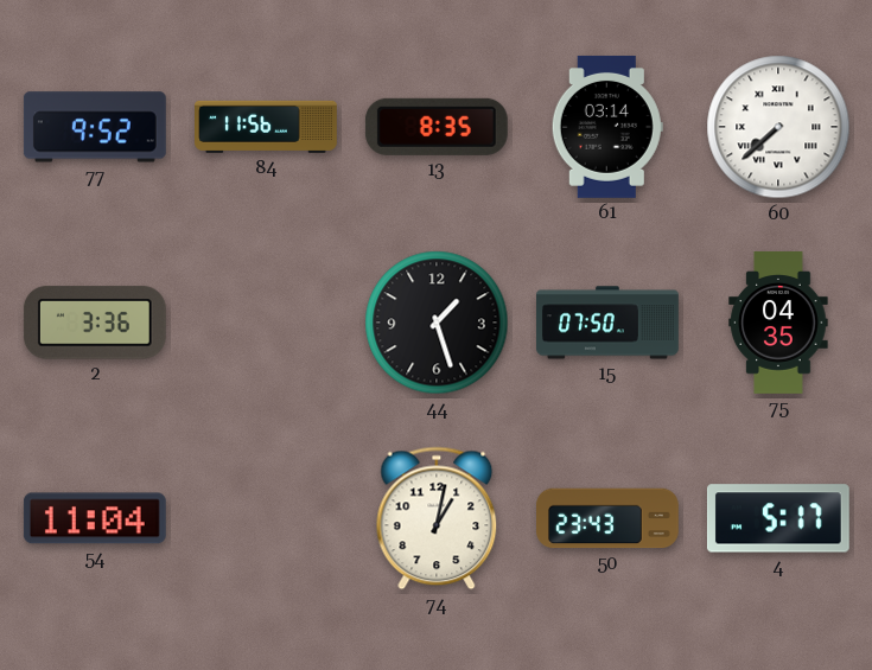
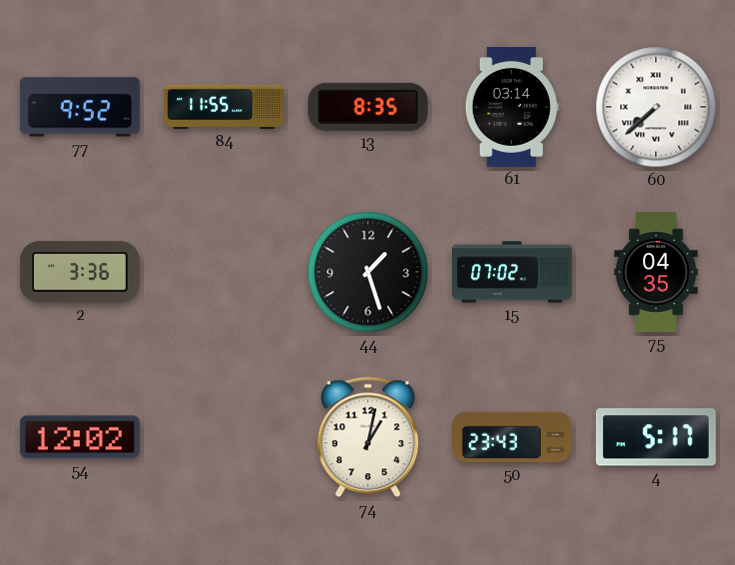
84: 11:56 -> 11:55 (225, 107)
15: 07:50 -> 07:02 (513, 272)
54: 11:04 -> 12:02 (80, 437)
